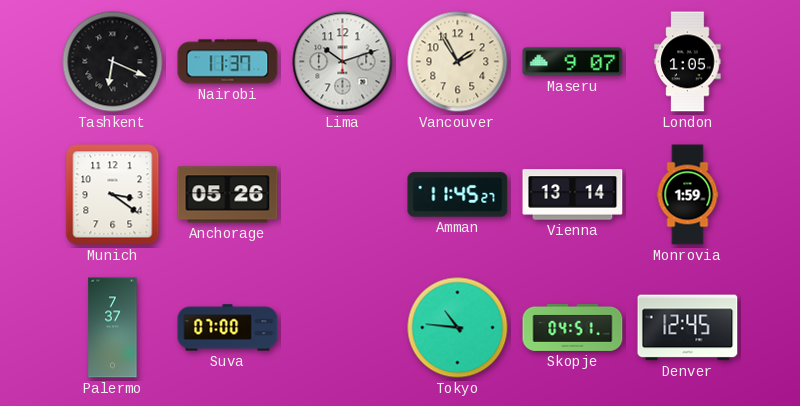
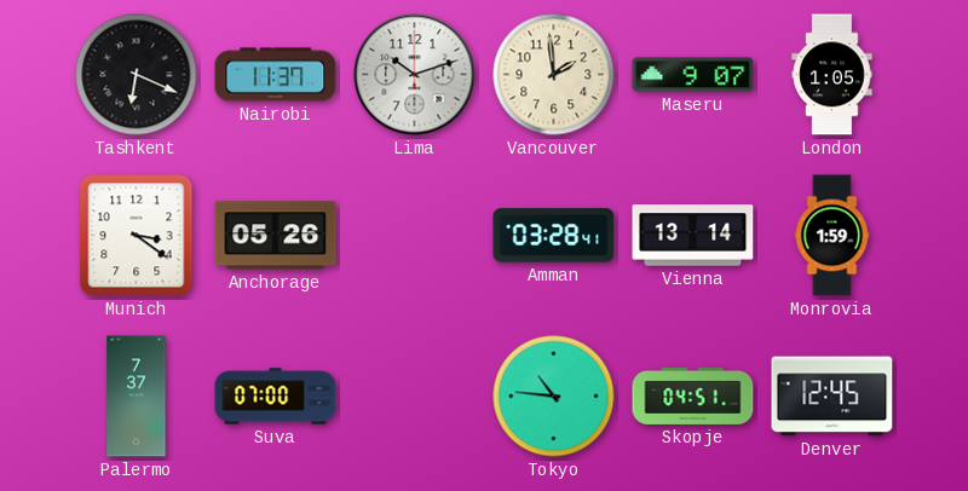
Vancouver: 1:55 -> 1:59 (554, 75)
Amman: 11:45 -> 03:28 (554, 236)
